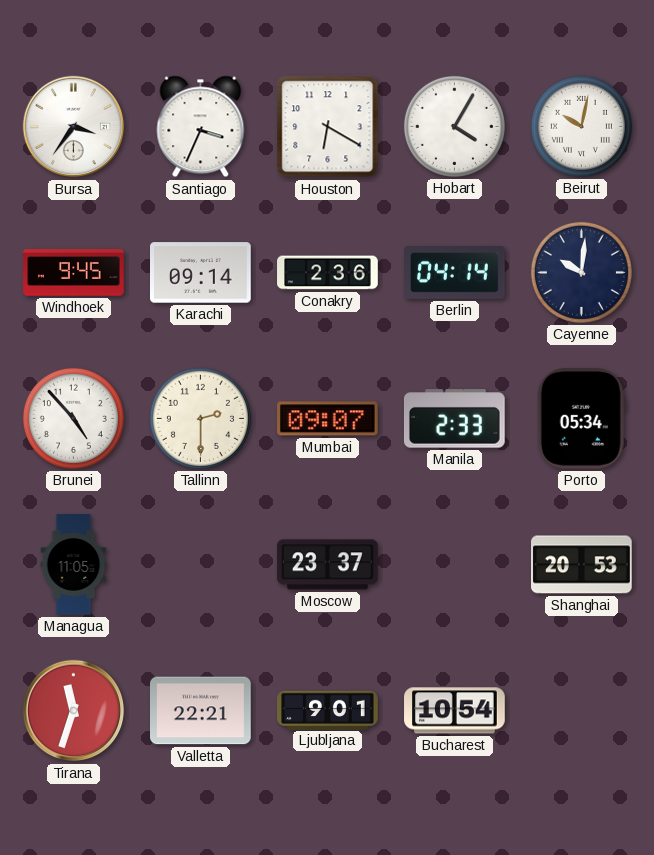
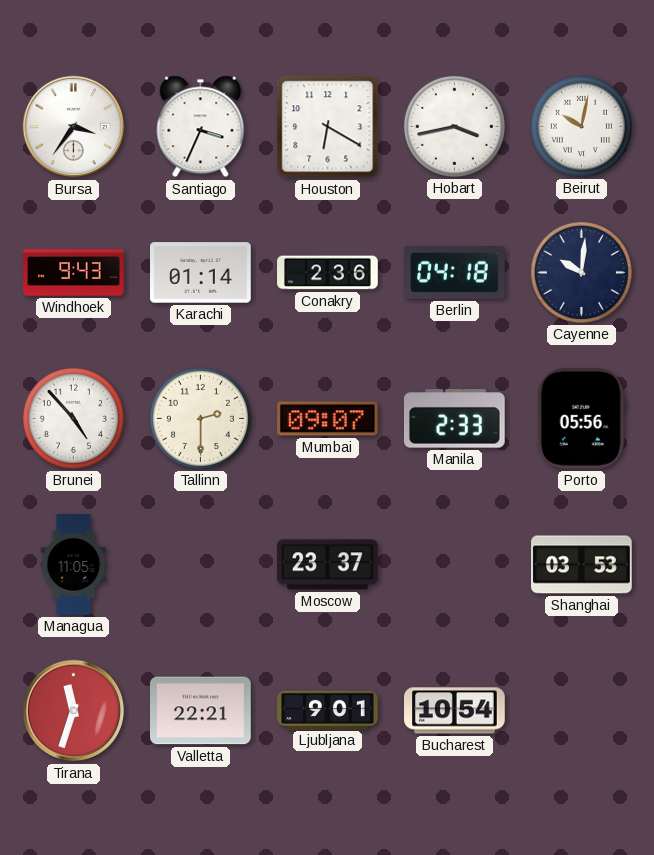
Hobart: 4:05 -> 3:43 (454, 126)
Windhoek: 9:45 -> 9:43 (74, 273)
Karachi: 09:14 -> 01:14 (201, 273)
Berlin: 04:14 -> 04:18 (455, 273)
Porto: 05:34 -> 05:56 (581, 419)
Shanghai: 20:53 -> 03:53 (582, 565)
